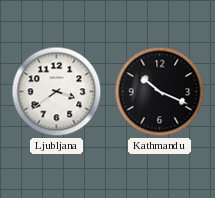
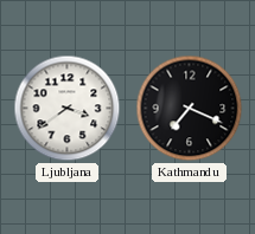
Kathmandu: 10:19 -> 7:19 (190, 109)
